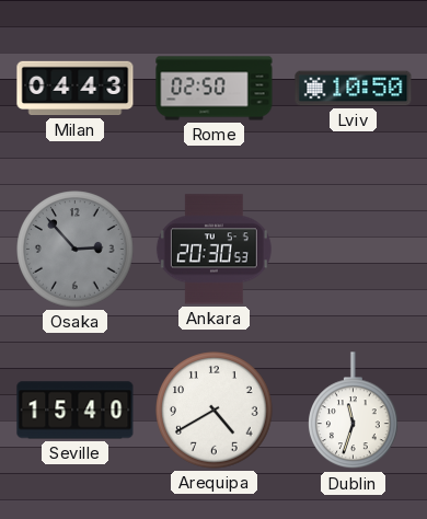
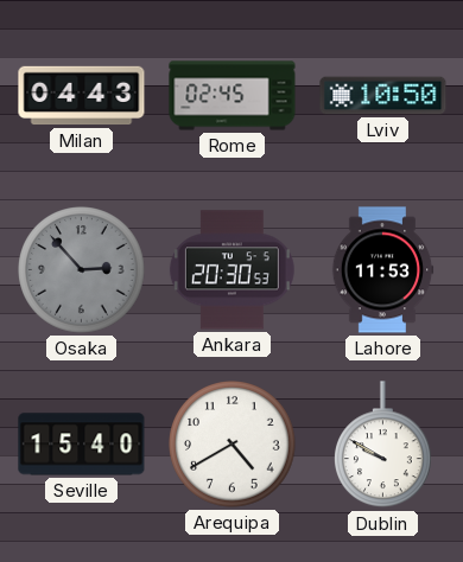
Rome: 02:50 -> 02:45 (233, 96)
Lahore: none -> 11:53 (382, 270)
Dublin: 11:33 -> 9:50 (383, 445)
